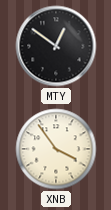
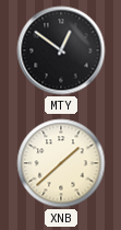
XNB: 3:54 -> 1:38 (61, 163)
